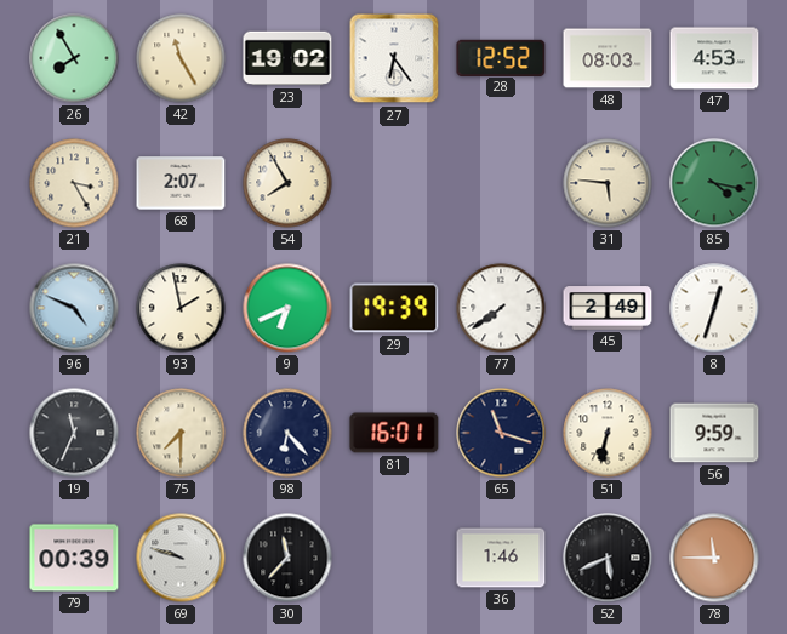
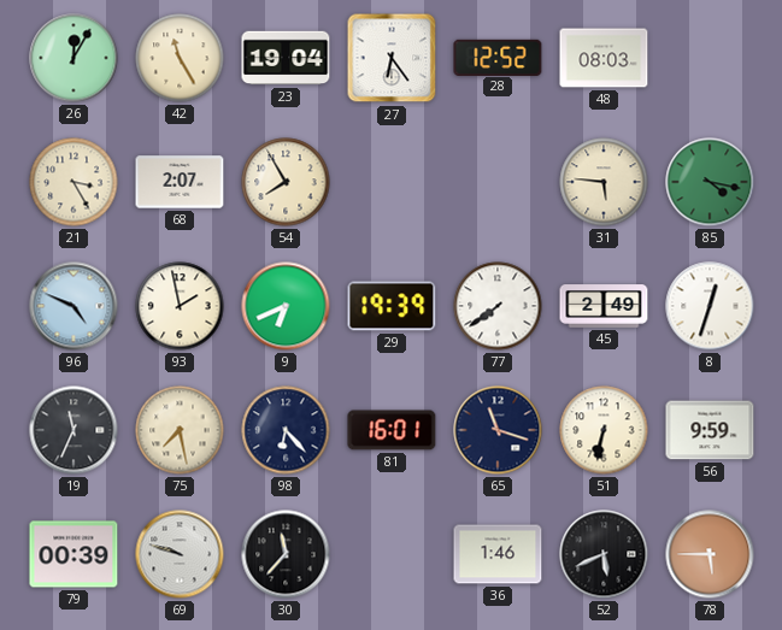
26: 7:55 -> 12:05 (74, 58)
23: 19:02 -> 19:04 (286, 58)
47: 4:53 -> none (714, 58)
75: 7:30 -> 7:28 (180, 430)
78: 11:45 -> 5:45 (710, 554)
